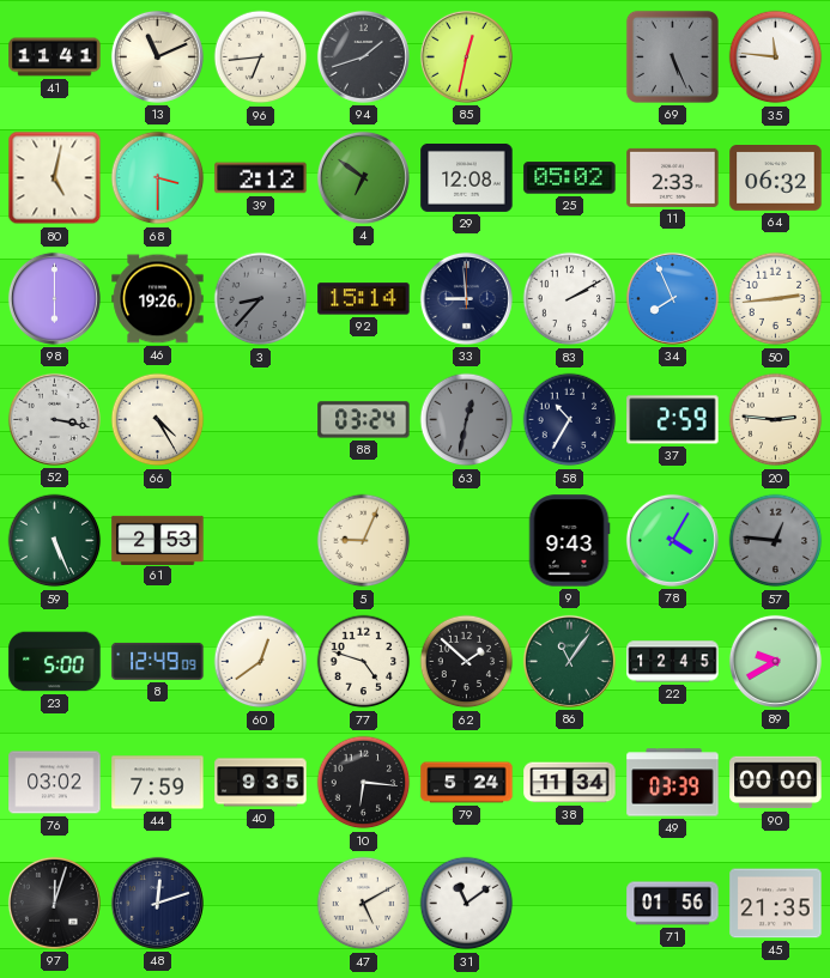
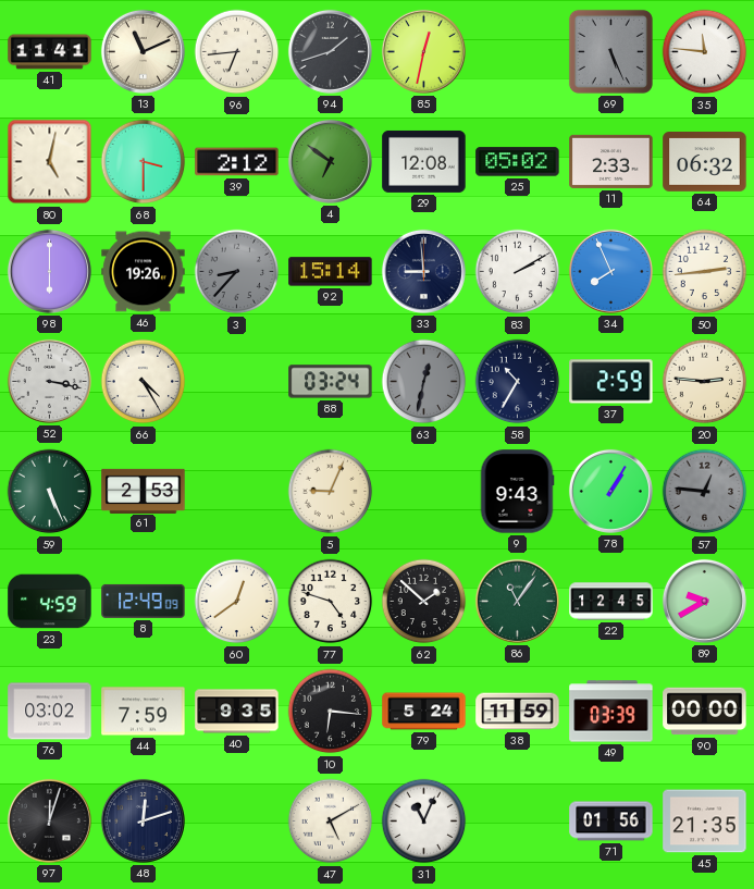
78: 4:05 -> 1:05 (610, 491)
23: 5:00 -> 4:59 (50, 602)
38: 11:34 -> 11:59 (518, 712)
31: 11:09 -> 11:04 (424, 822)
